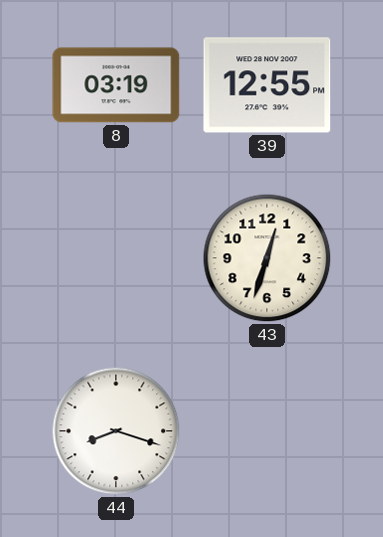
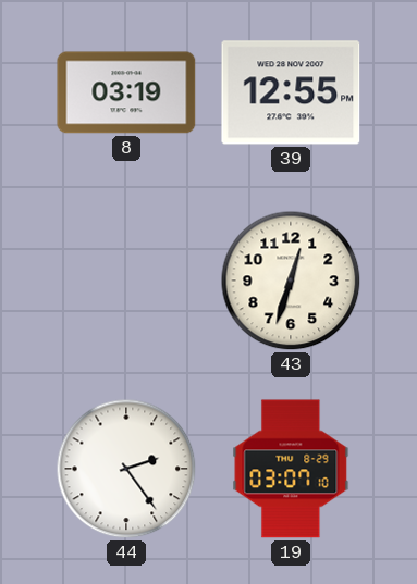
44: 8:18 -> 2:24 (126, 469)
19: none -> 03:07 (291, 469)
